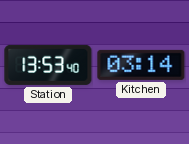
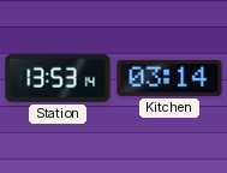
Station: 13:53:40 -> 13:53:14 (58, 78)
